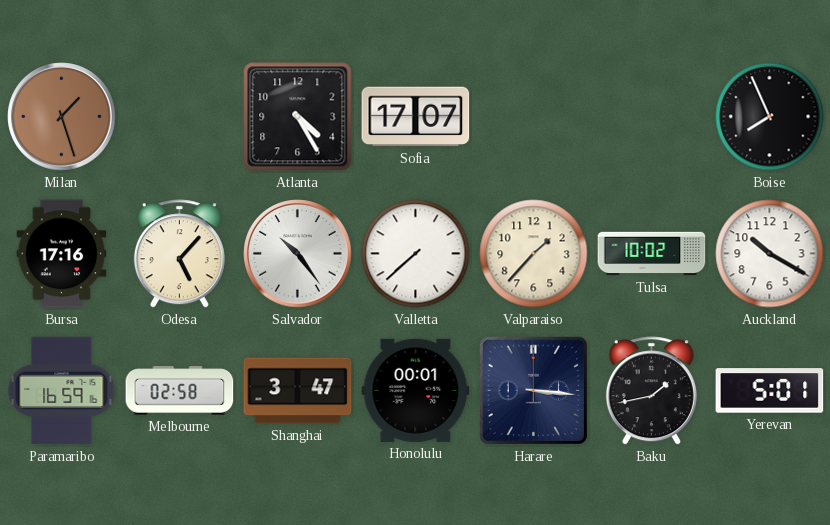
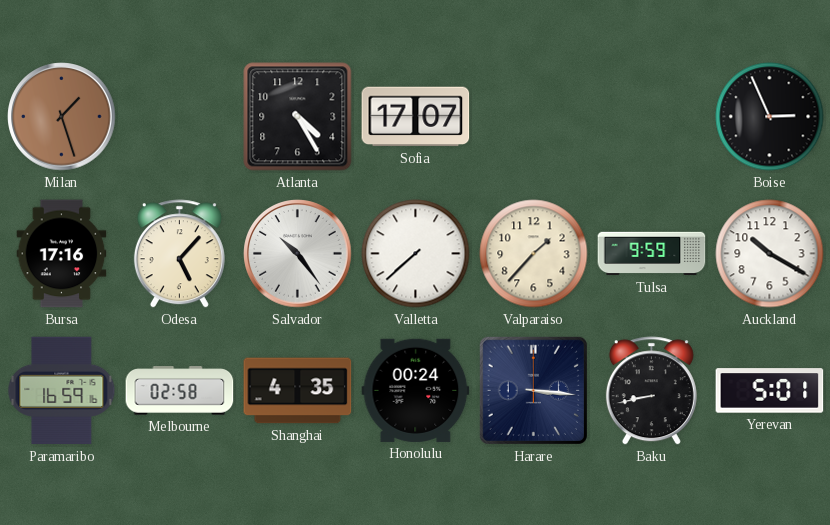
Boise: 7:56 -> 2:56 (770, 117)
Tulsa: 10:02 -> 9:59 (652, 254)
Shanghai: 3:47 -> 4:35 (298, 391)
Honolulu: 00:01 -> 00:24 (416, 390)
Baku: 1:43 -> 8:43 (651, 391)
